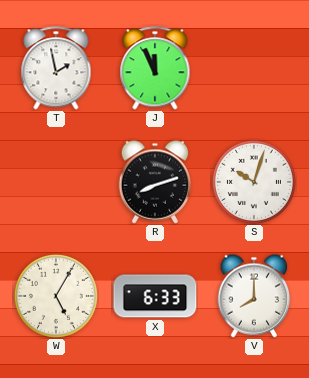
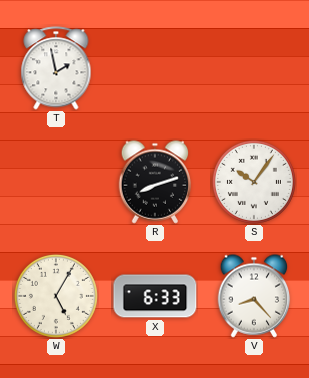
J: 11:56 -> none (155, 68)
S: 10:03 -> 10:06 (254, 182)
V: 8:00 -> 8:23 (254, 296)
